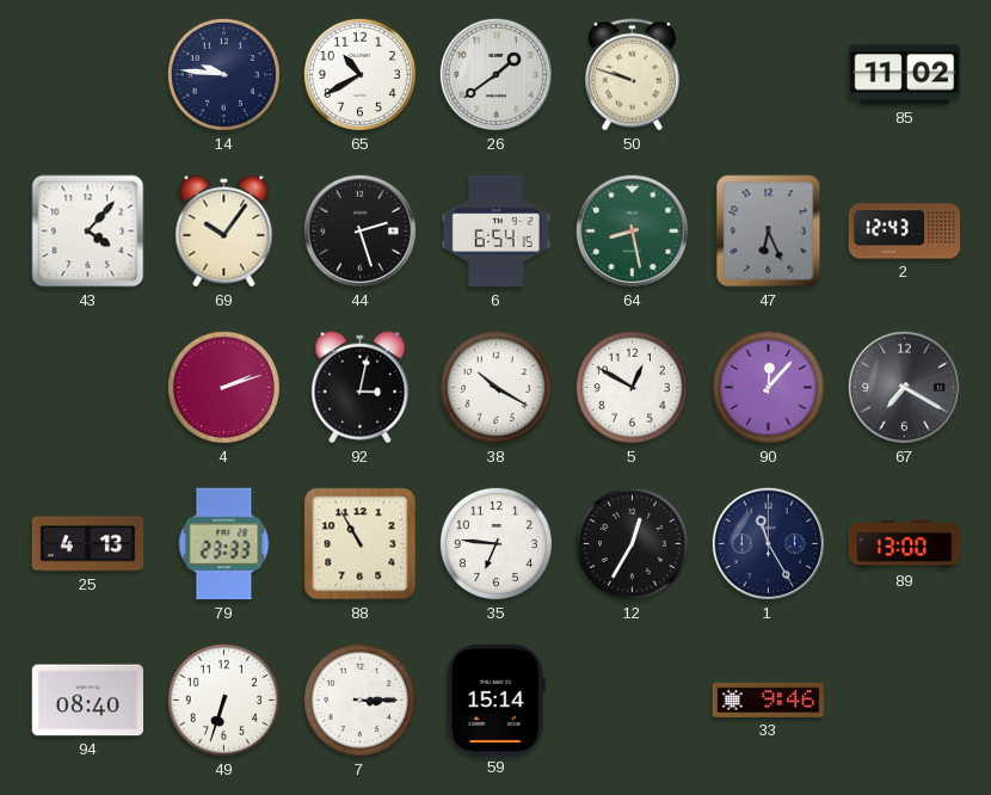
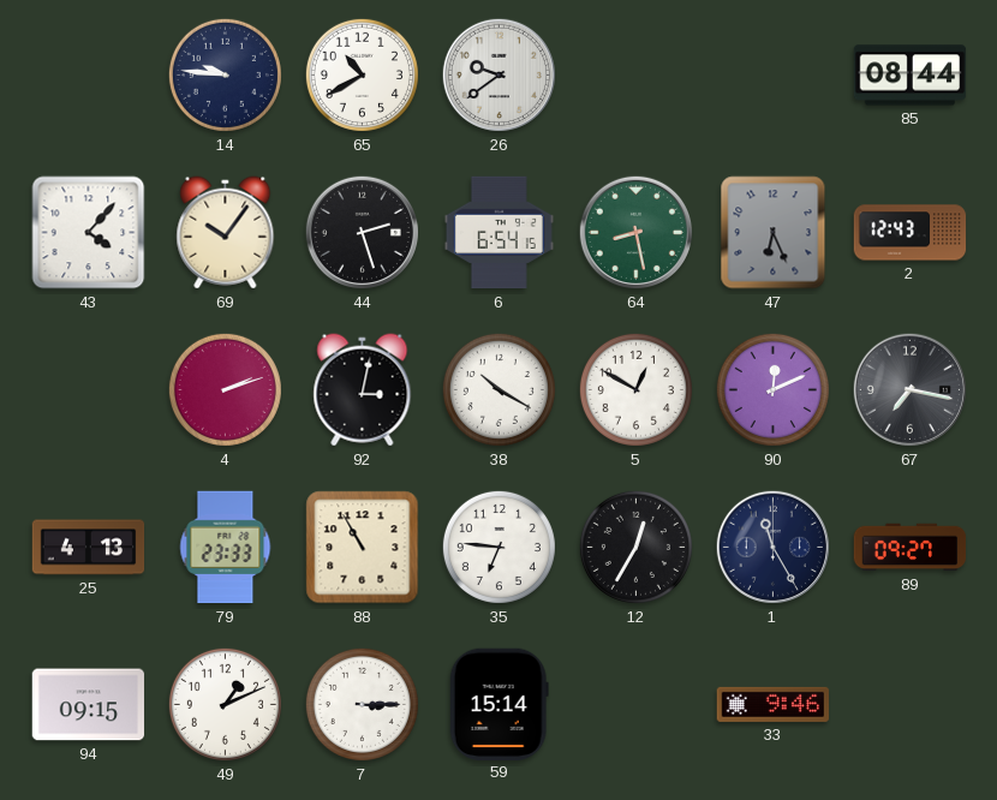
26: 1:39 -> 9:39 (499, 74)
50: 9:48 -> none (632, 75)
85: 11:02 -> 08:44 (911, 76)
90: 12:07 -> 12:11 (772, 389)
67: 7:20 -> 7:17 (909, 389)
89: 13:00 -> 09:27 (911, 548)
94: 08:40 -> 09:15 (89, 705)
49: 6:33 -> 1:11 (225, 704)
